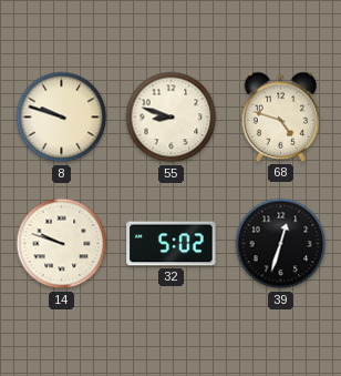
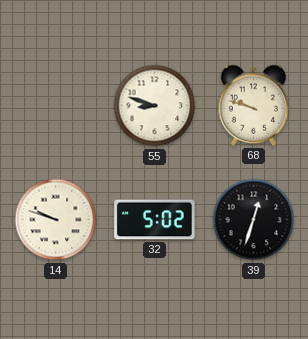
8: 9:48 -> none (62, 118)
68: 4:48 -> 9:48 (254, 105)
